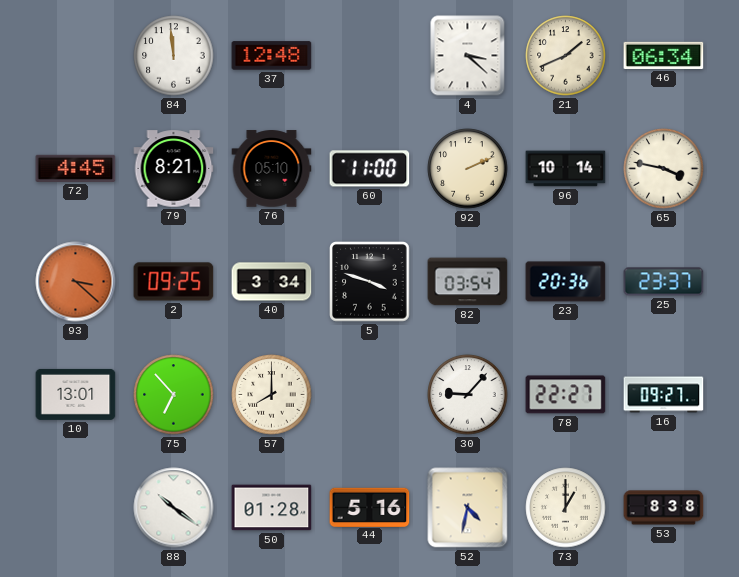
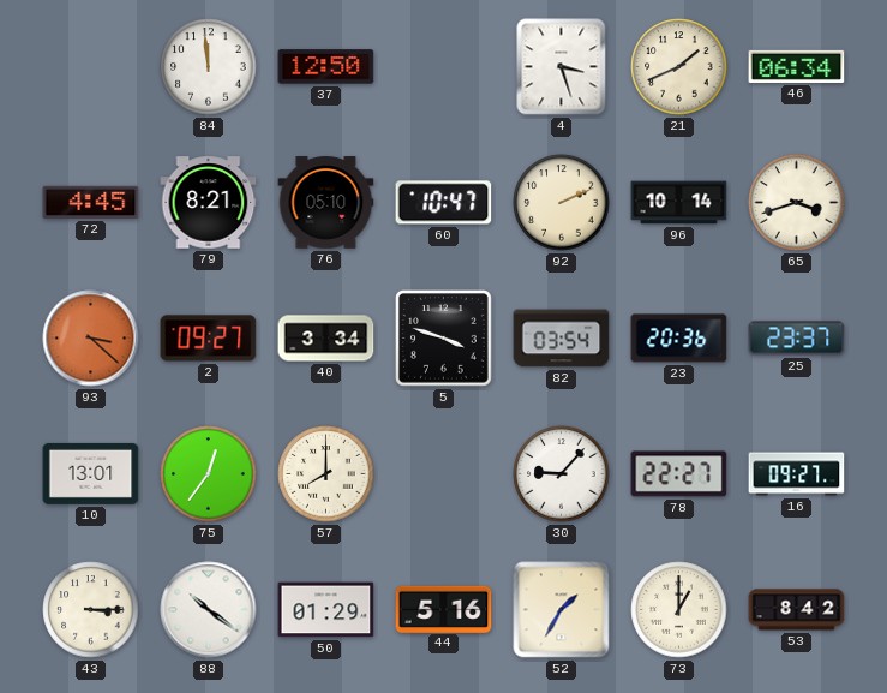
37: 12:48 -> 12:50 (326, 67)
4: 3:22 -> 3:27 (562, 67)
60: 11:00 -> 10:47 (444, 203)
65: 3:47 -> 3:42 (797, 203)
2: 09:25 -> 09:27 (209, 339)
75: 6:53 -> 12:36 (209, 474)
43: none -> 3:15 (91, 610)
50: 01:28 -> 01:29 (326, 610)
52: 4:32 -> 1:35 (562, 610)
53: 8:38 -> 8:42 (797, 610)
